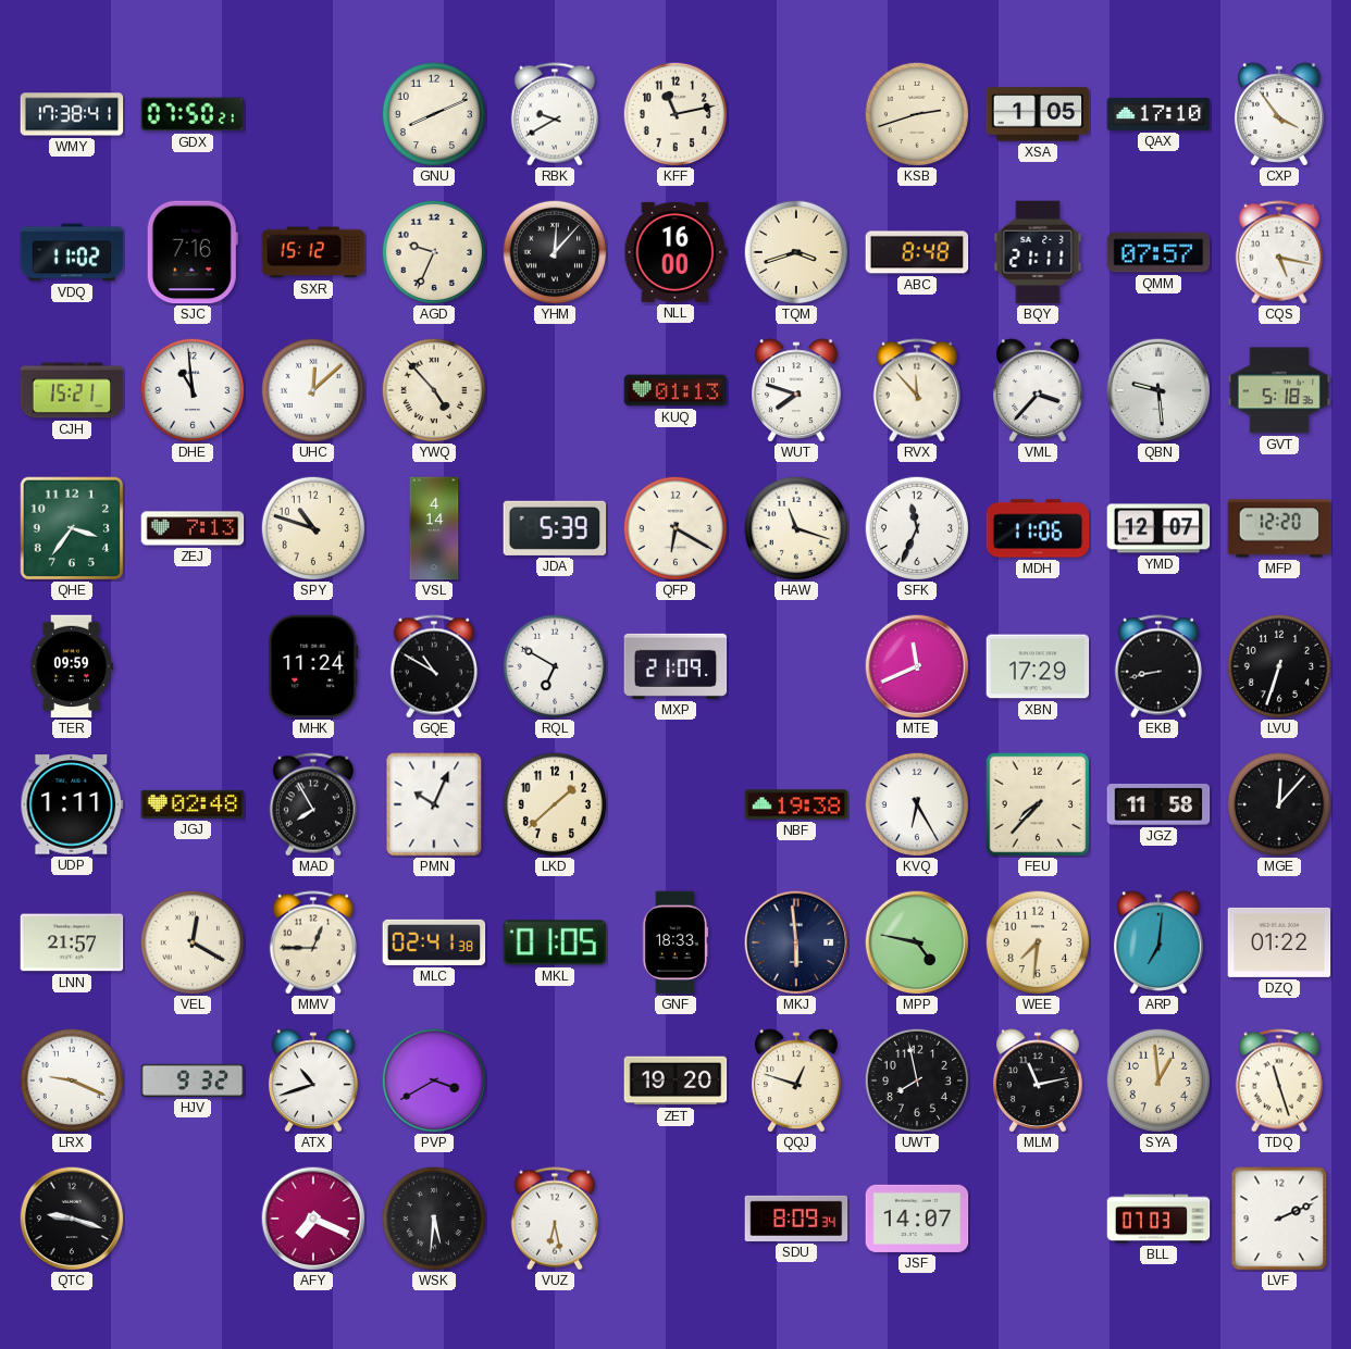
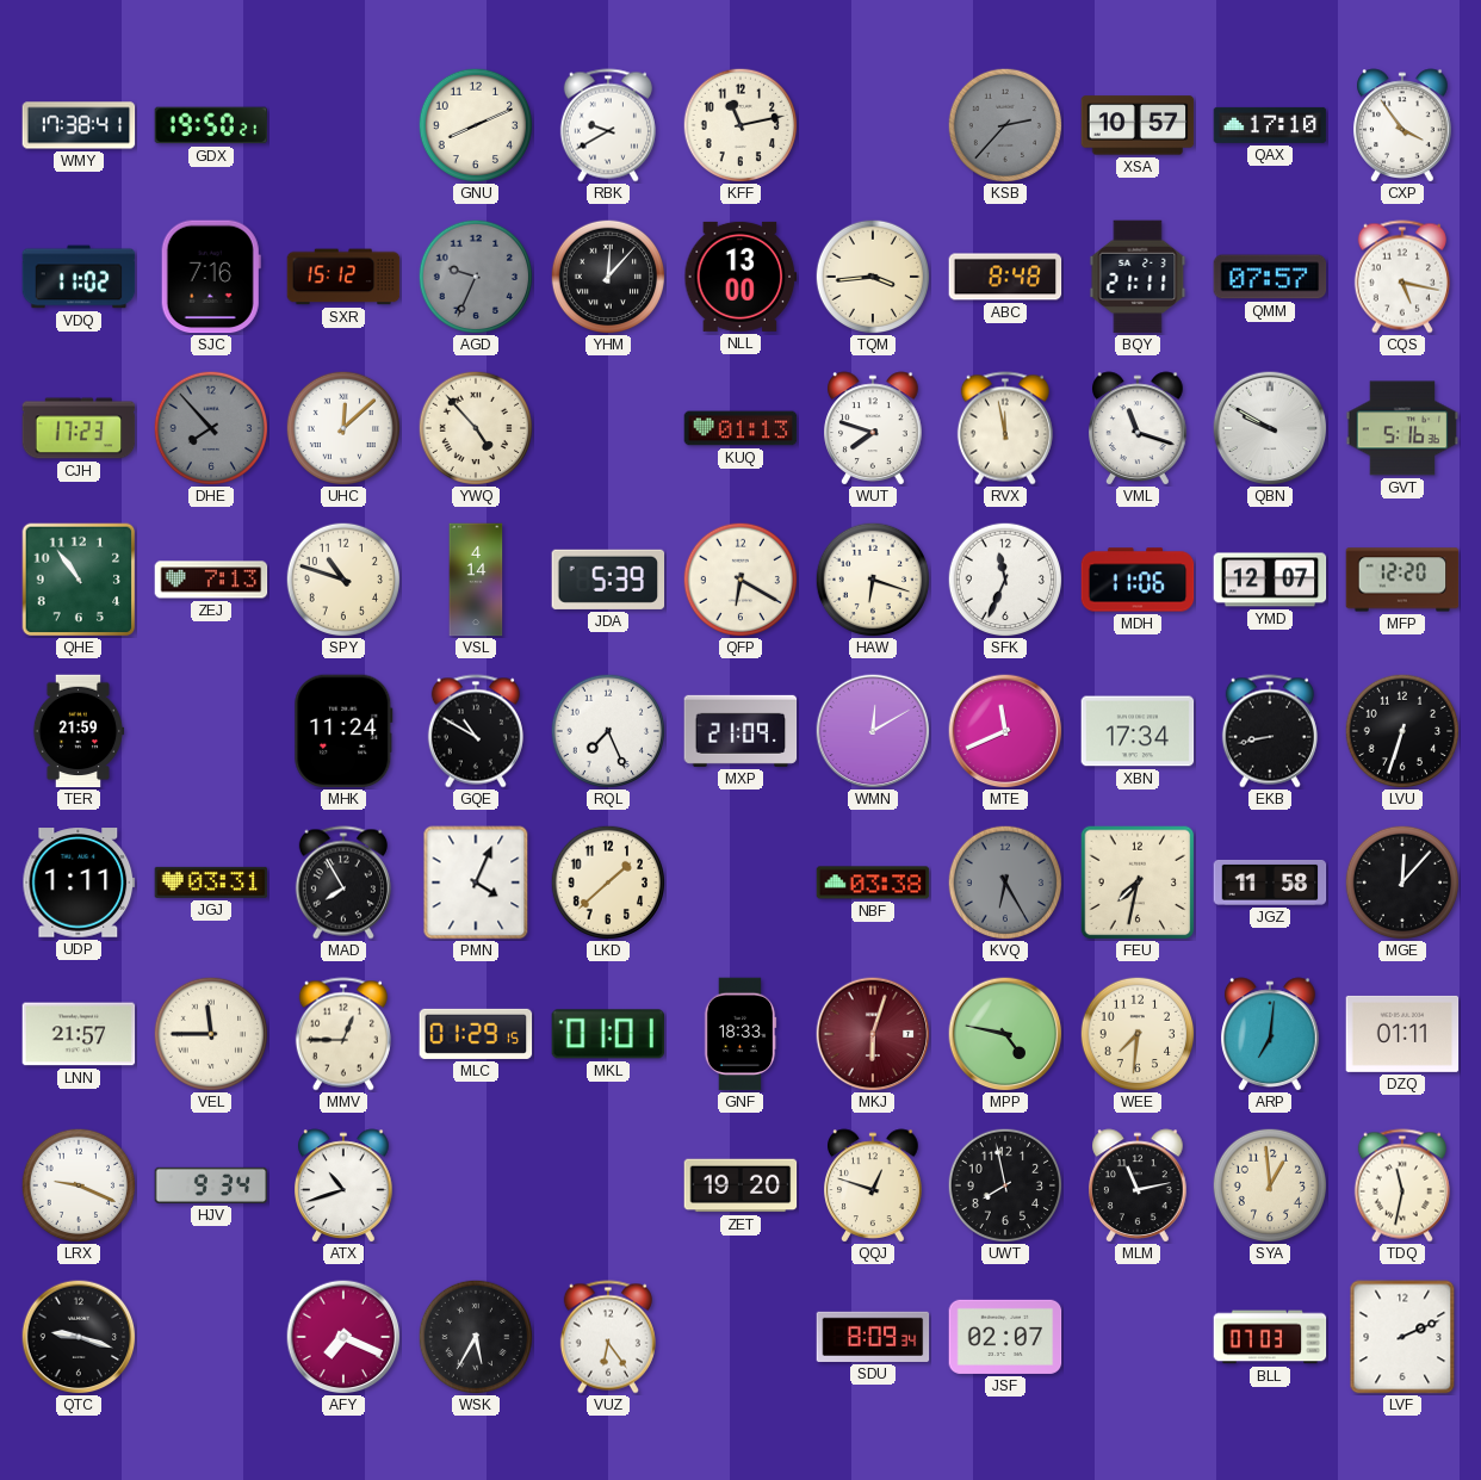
GDX: 07:50 -> 19:50 (211, 125)
KSB: 2:42 -> 2:37 (1005, 125)
KSB dial: cream -> grey (1005, 125)
XSA: 1:05 -> 10:57 (1138, 125)
AGD dial: cream -> grey (476, 277)
NLL: 16:00 -> 13:00 (740, 277)
TQM: 3:42 -> 3:44 (873, 277)
CJH: 15:21 -> 17:23 (79, 428)
DHE: 10:59 -> 7:53 (211, 428)
DHE dial: white -> grey (211, 428)
RVX: 11:53 -> 11:58 (1005, 428)
VML: 3:37 -> 11:18 (1138, 428)
QBN: 9:29 -> 9:50 (1270, 428)
GVT: 5:18 -> 5:16 (1402, 428)
QHE: 3:36 -> 10:54 (79, 580)
HAW: 11:18 -> 6:18 (873, 580)
TER: 09:59 -> 21:59 (79, 731)
RQL: 6:50 -> 7:26 (608, 731)
WMN: none -> 12:10 (873, 731)
XBN: 17:29 -> 17:34 (1138, 731)
JGJ: 02:48 -> 03:31 (211, 883)
PMN: 10:04 -> 4:04 (476, 883)
NBF: 19:38 -> 03:38 (873, 883)
KVQ dial: white -> grey (1005, 883)
FEU: 7:37 -> 7:32 (1138, 883)
VEL: 12:20 -> 11:45 (211, 1034)
MLC: 02:41 -> 01:29 (476, 1034)
MKL: 01:05 -> 01:01 (608, 1034)
MKJ: 5:59 -> 6:03 (873, 1034)
MKJ dial: navy -> burgundy (873, 1034)
DZQ: 01:22 -> 01:11 (1402, 1034)
HJV: 9:32 -> 9:34 (211, 1185)
PVP: 3:40 -> none (434, 1081)
TDQ: 11:27 -> 11:32 (1402, 1185)
WSK: 5:31 -> 5:35 (476, 1337)
VUZ: 6:28 -> 6:24 (608, 1337)
JSF: 14:07 -> 02:07 (1005, 1337)
